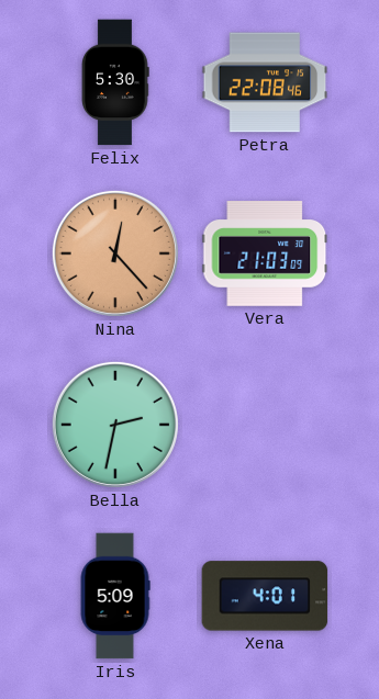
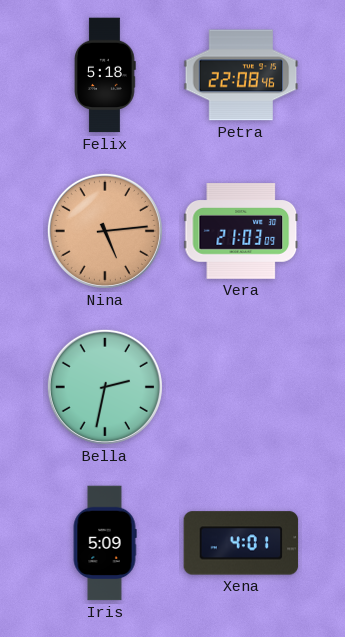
Felix: 5:30 -> 5:18 (105, 75)
Nina: 12:23 -> 5:14 (105, 231)
